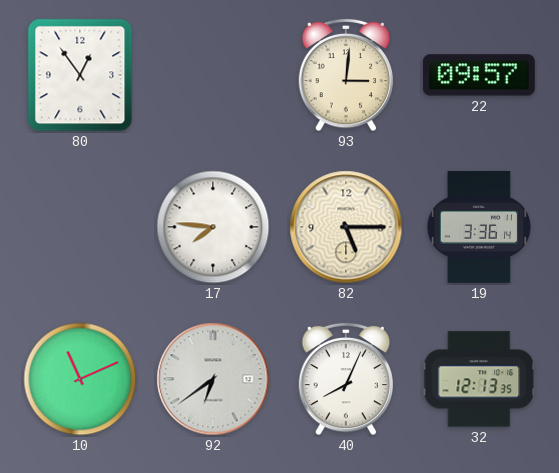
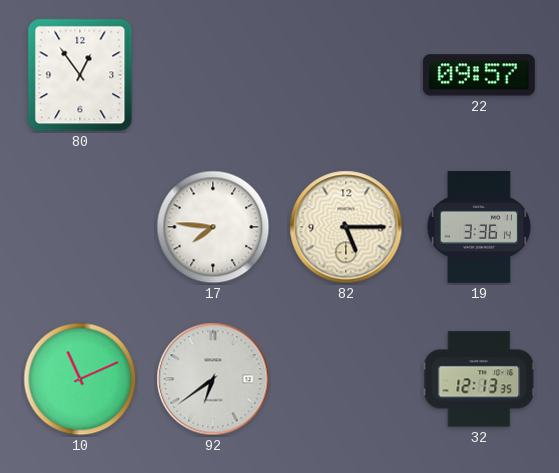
93: 3:01 -> none (346, 75)
40: 8:04 -> none (346, 379)
